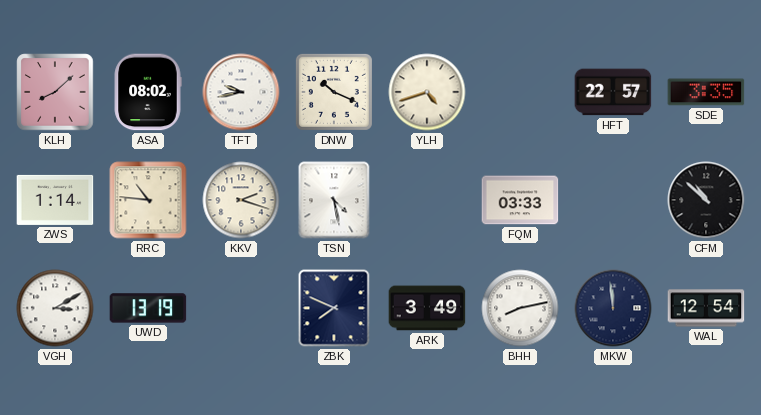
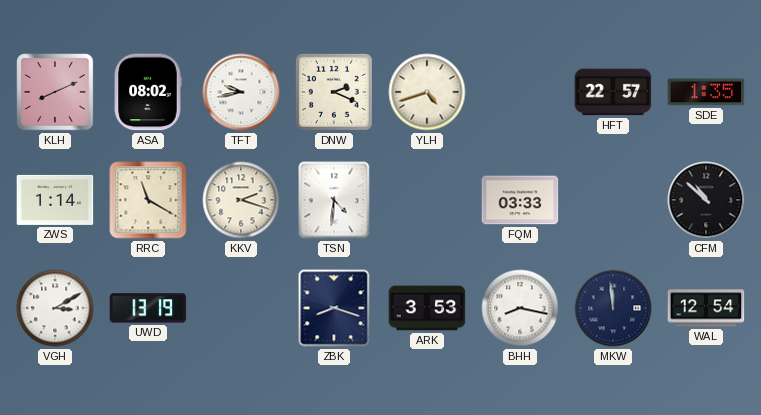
KLH: 8:08 -> 8:11 (55, 92)
DNW: 10:19 -> 2:19 (334, 92)
SDE: 3:35 -> 1:35 (706, 92)
RRC: 10:46 -> 11:20 (148, 200)
TSN: 4:28 -> 4:31 (334, 200)
ZBK: 7:49 -> 8:18 (334, 308)
ARK: 3:49 -> 3:53 (427, 308)
BHH: 8:13 -> 8:17 (520, 308)
